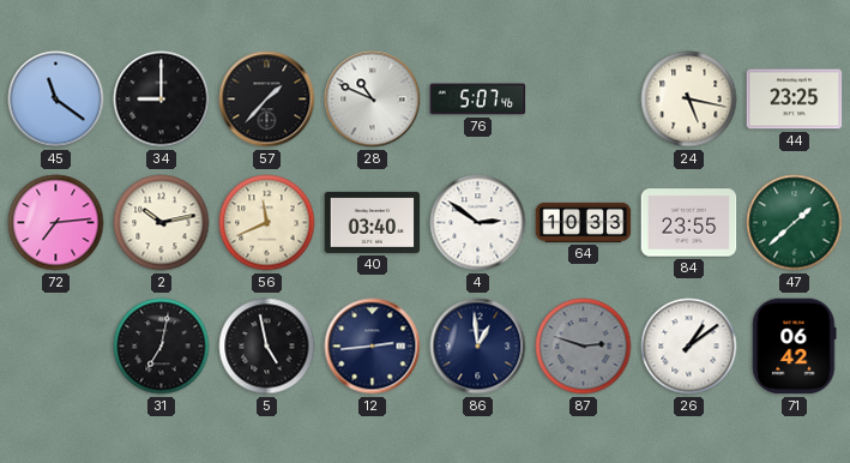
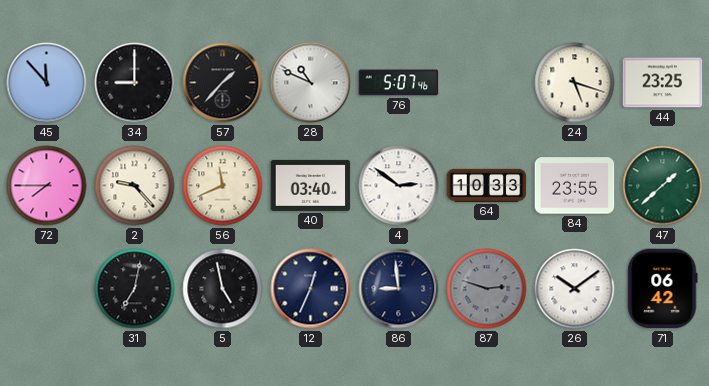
45: 11:21 -> 11:53 (47, 83)
24: 5:17 -> 5:18 (575, 83)
72: 7:14 -> 7:45 (47, 186)
2: 10:13 -> 9:23 (135, 186)
12: 2:44 -> 12:34 (311, 289)
86: 12:59 -> 8:59 (399, 289)
26: 1:09 -> 10:09 (575, 289)
